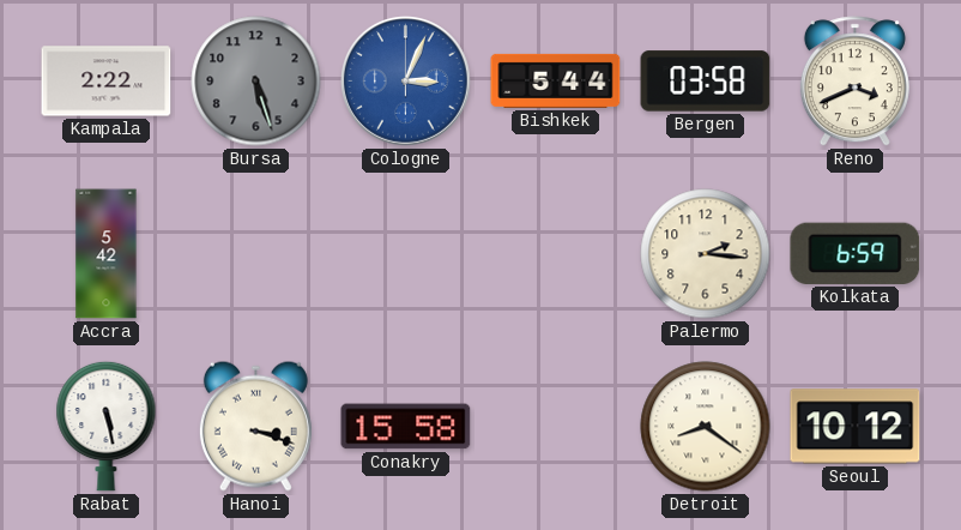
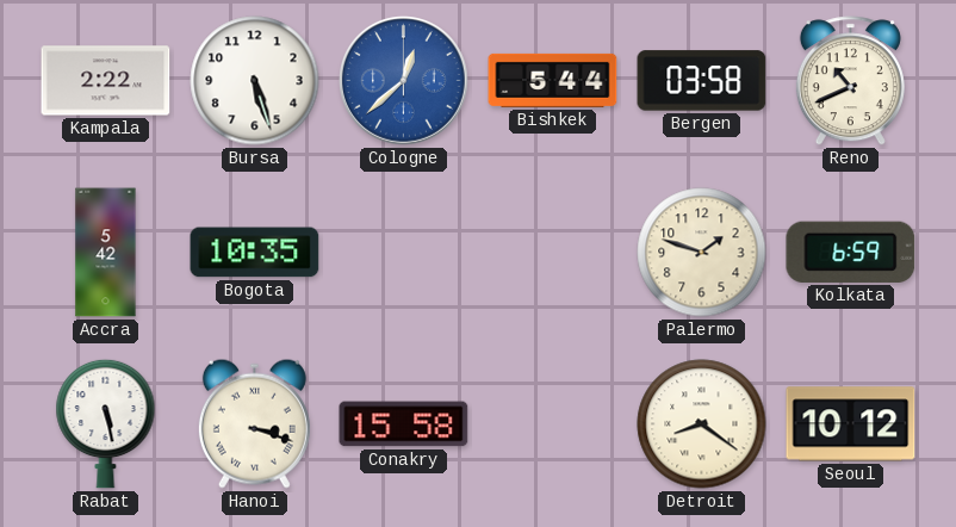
Bursa dial: grey -> white (255, 81)
Cologne: 3:04 -> 12:38 (404, 81)
Reno: 3:41 -> 10:41 (850, 81)
Bogota: none -> 10:35 (255, 253)
Palermo: 2:16 -> 1:48 (702, 253)
